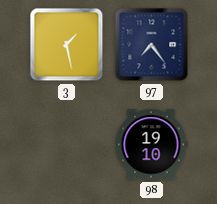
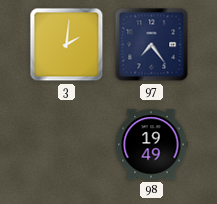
3: 1:28 -> 2:01 (67, 45)
98: 19:10 -> 19:49 (151, 145)
